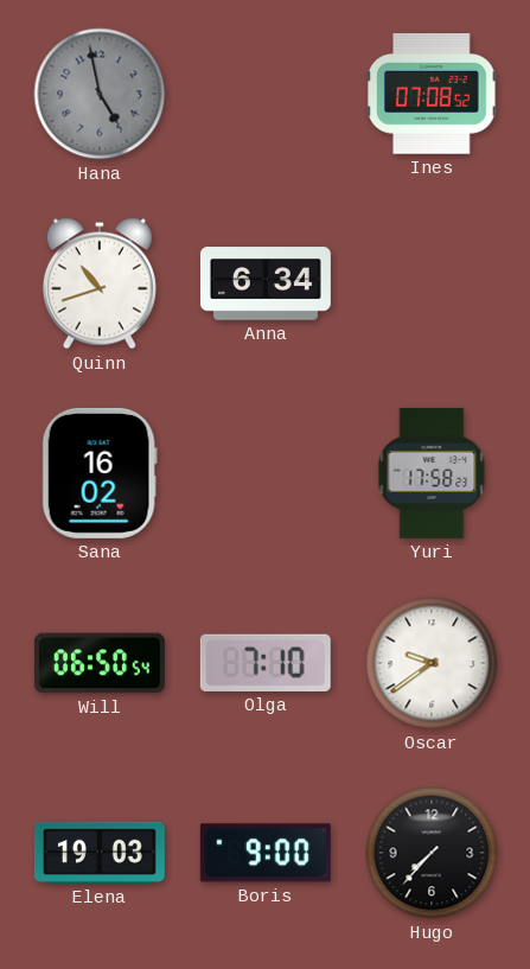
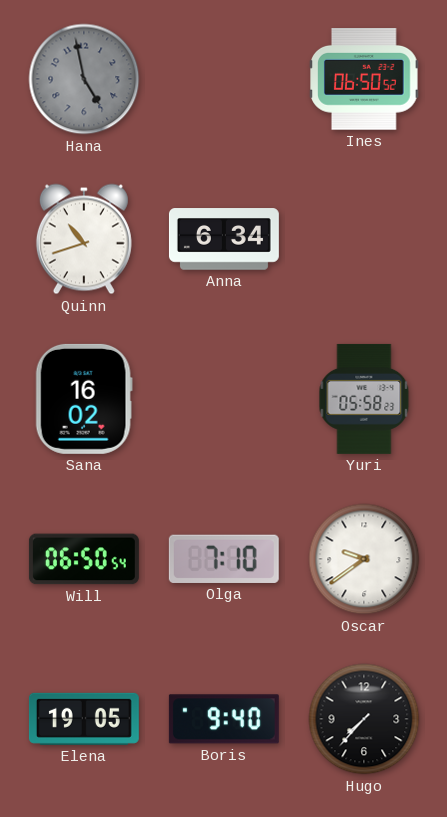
Ines: 07:08 -> 06:50 (364, 80)
Yuri: 17:58 -> 05:58 (364, 399)
Elena: 19:03 -> 19:05 (84, 719)
Boris: 9:00 -> 9:40 (224, 719)
